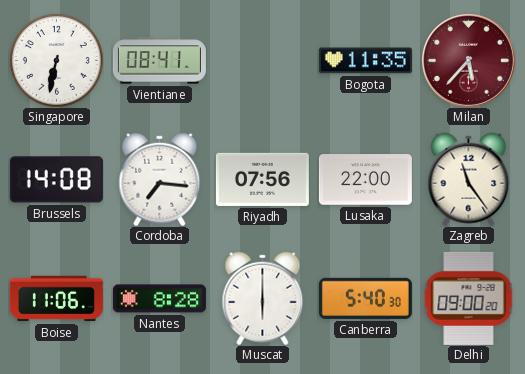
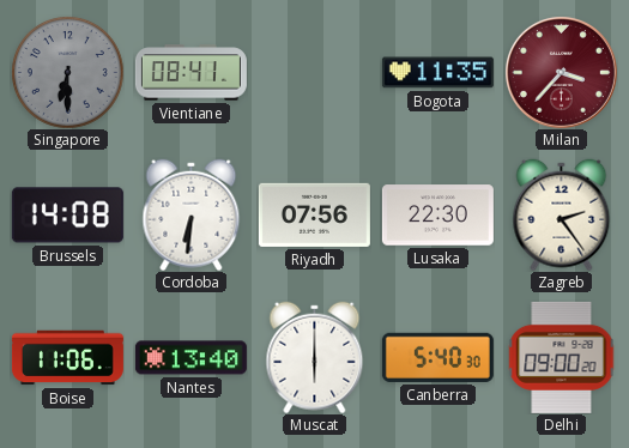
Singapore: 6:32 -> 6:30 (67, 72)
Singapore dial: white -> grey (67, 72)
Milan: 5:37 -> 3:37 (561, 72)
Cordoba: 7:16 -> 6:31 (192, 214)
Lusaka: 22:00 -> 22:30 (437, 216)
Zagreb: 11:24 -> 2:24 (562, 214)
Nantes: 8:28 -> 13:40 (190, 358)
